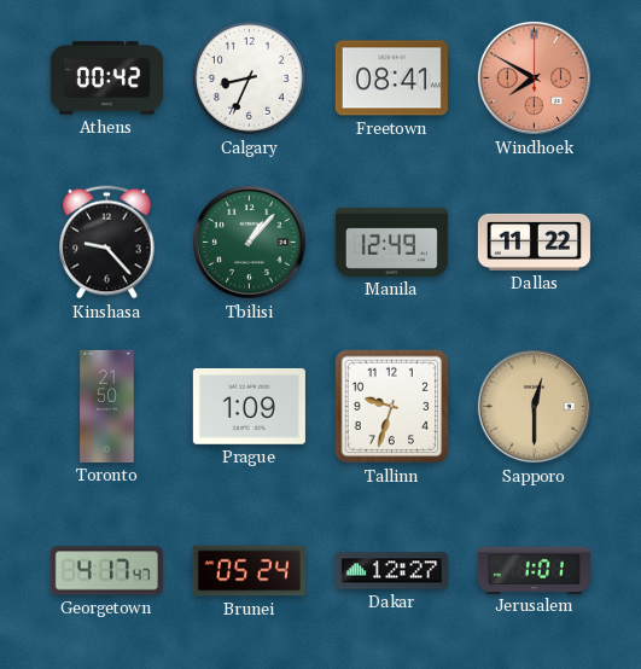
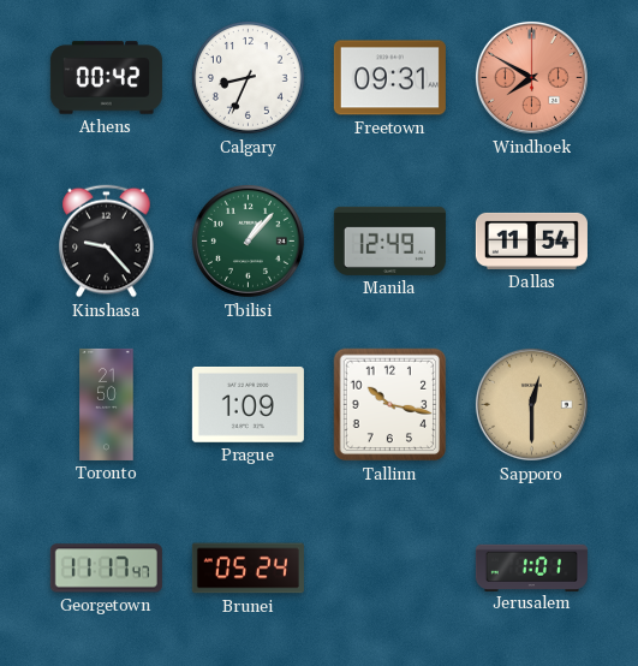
Freetown: 08:41 -> 09:31 (389, 78)
Dallas: 11:22 -> 11:54 (531, 240)
Tallinn: 9:33 -> 10:17 (390, 405)
Georgetown: 4:17 -> 11:17 (106, 569)
Dakar: 12:27 -> none (391, 571)
